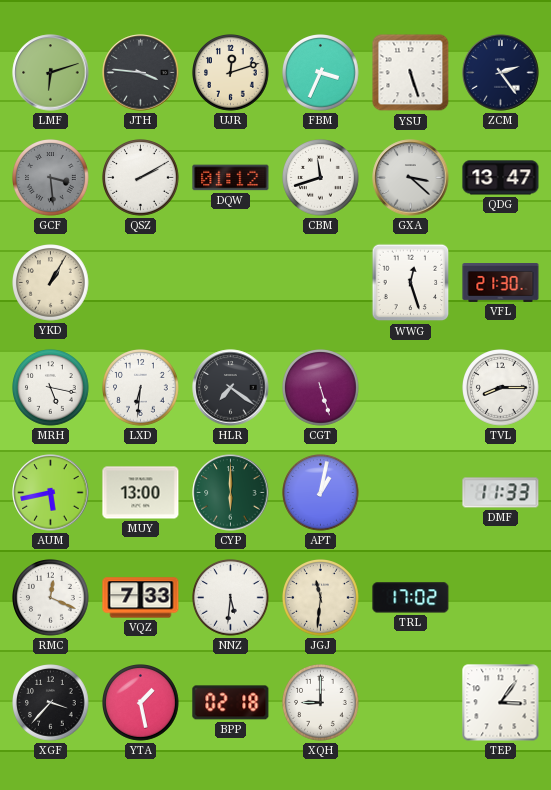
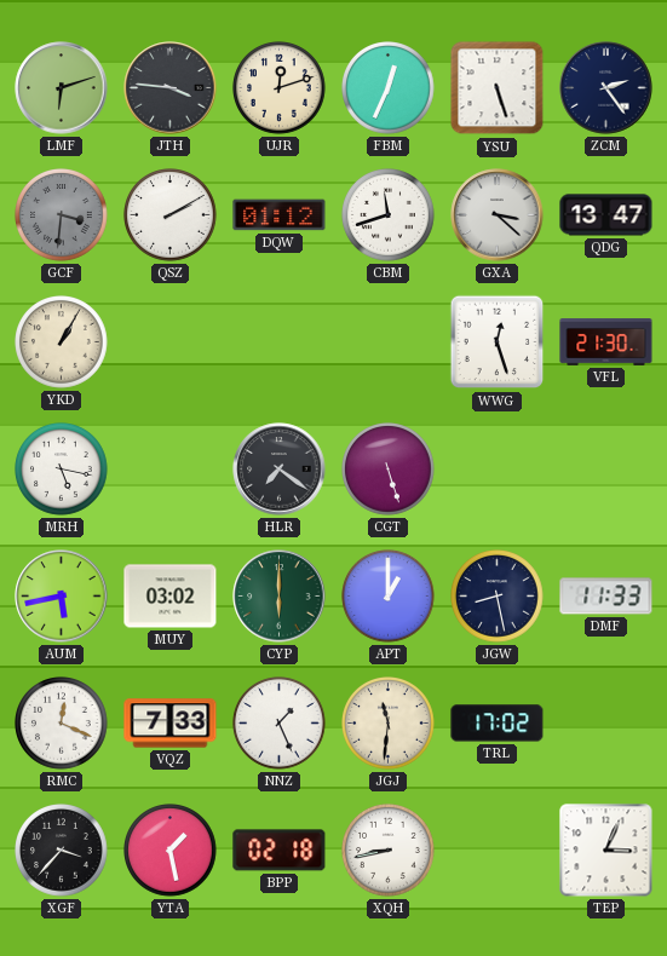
FBM: 3:34 -> 12:34 (389, 88)
GCF: 3:29 -> 3:31 (62, 215)
LXD: 6:31 -> none (141, 388)
TVL: 8:15 -> none (501, 388)
MUY: 13:00 -> 03:02 (171, 597)
APT: 1:02 -> 1:00 (389, 597)
JGW: none -> 8:28 (498, 597)
NNZ: 5:31 -> 1:26 (280, 724)
XQH: 9:00 -> 8:43 (389, 851)
TEP: 3:06 -> 3:04 (606, 851)
